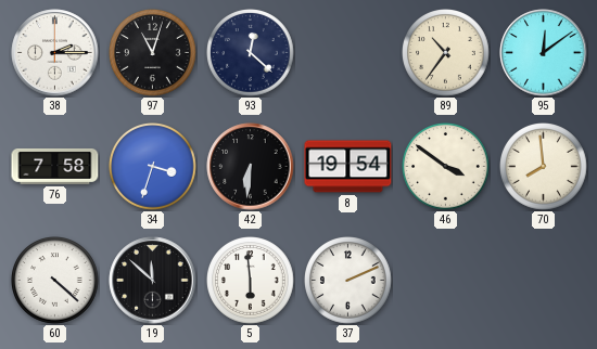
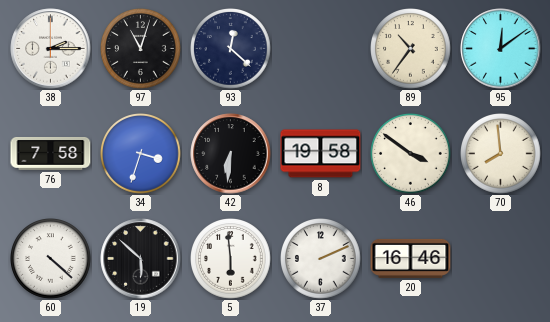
8: 19:54 -> 19:58 (321, 154)
19: 11:52 -> 5:52 (141, 259)
20: none -> 16:46 (411, 258)
